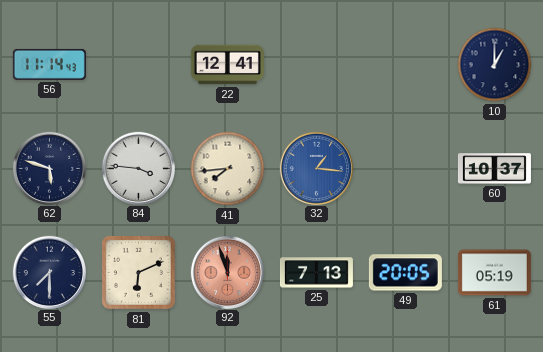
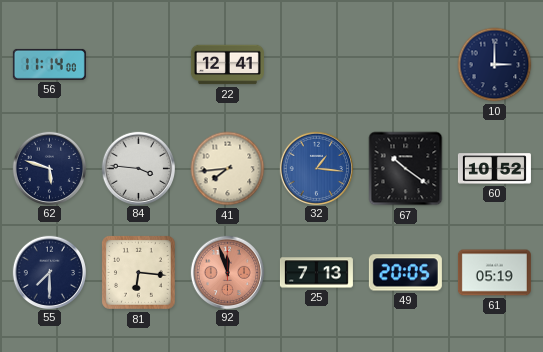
56: 11:14:43 -> 11:14:00 (49, 64)
10: 1:00 -> 3:00 (495, 65)
67: none -> 10:21 (406, 169)
60: 10:37 -> 10:52 (494, 169)
81: 6:11 -> 6:16 (138, 272)
